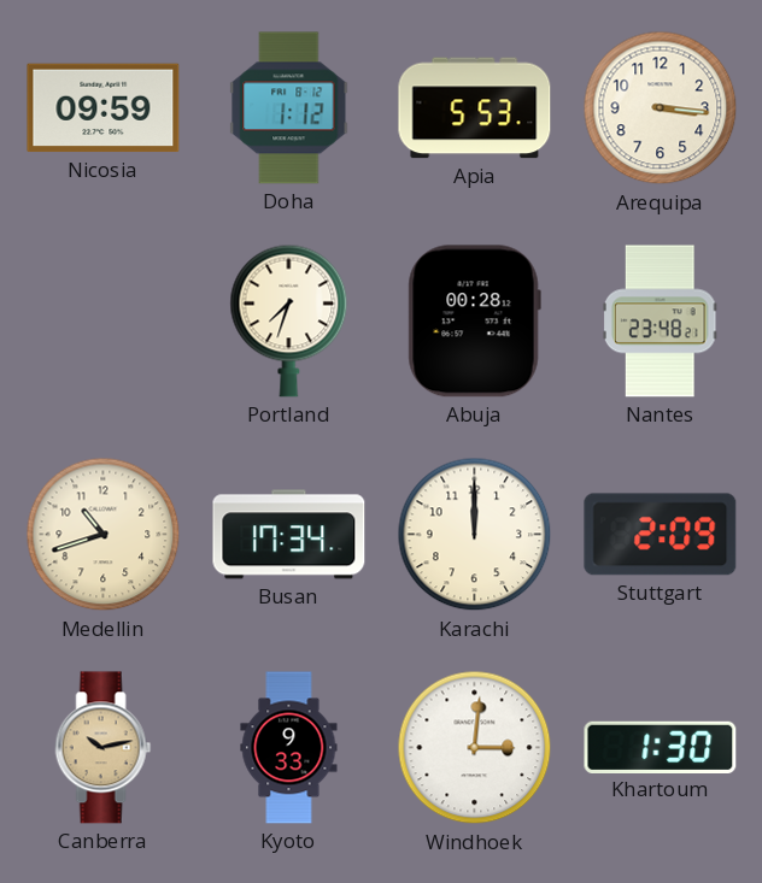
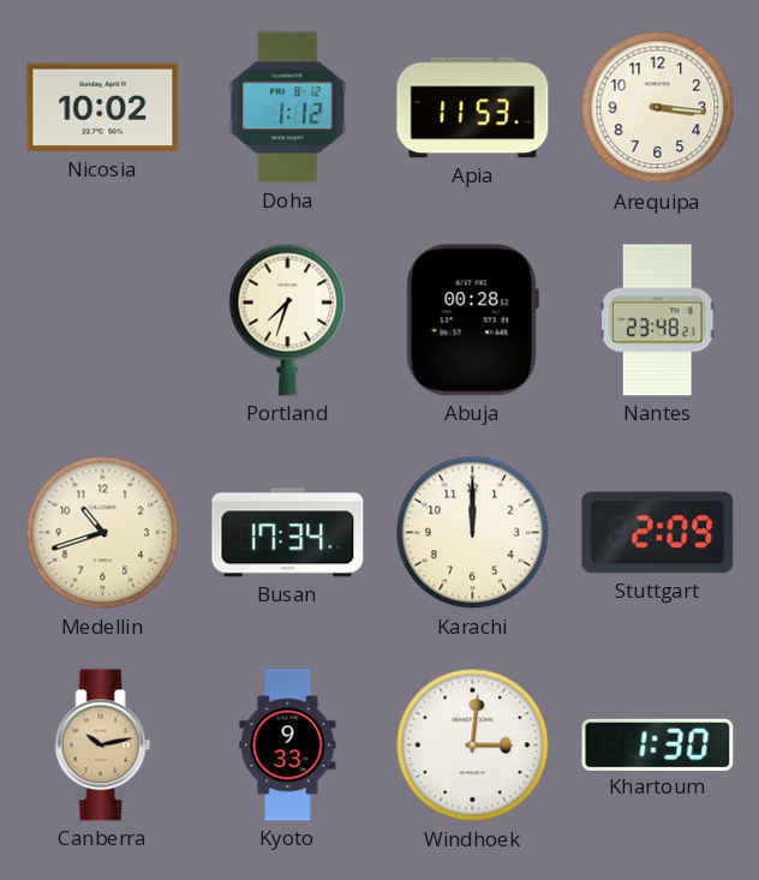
Nicosia: 09:59 -> 10:02 (103, 108)
Apia: 5:53 -> 11:53 (473, 108)
